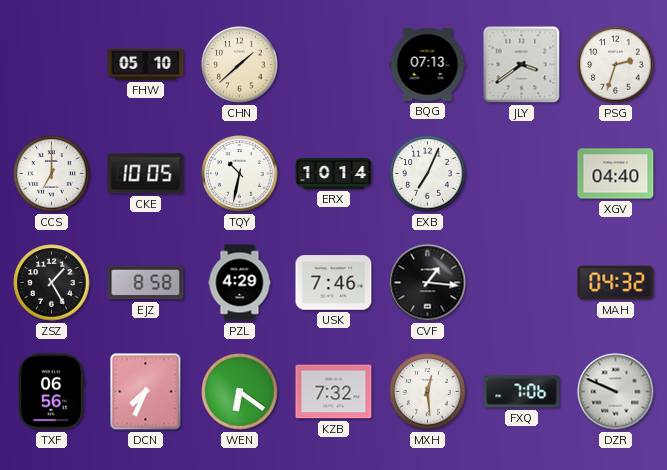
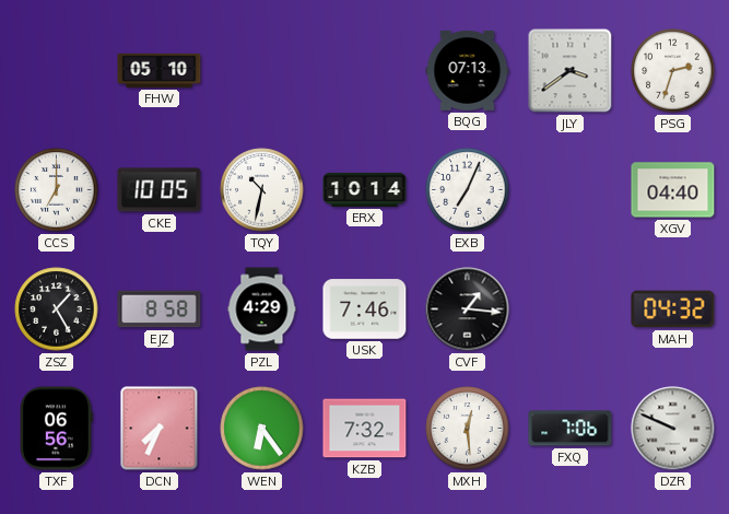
CHN: 1:38 -> none (240, 65)
WEN: 6:21 -> 6:24 (262, 429)
